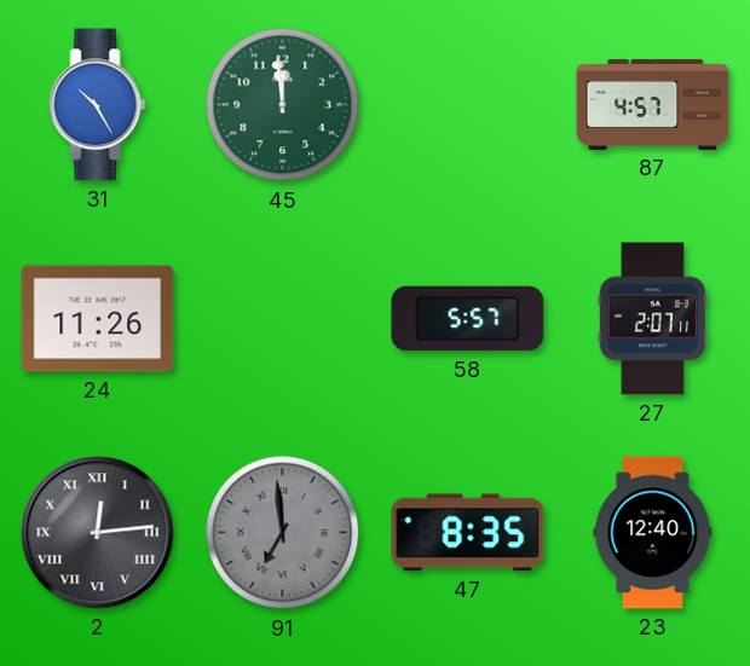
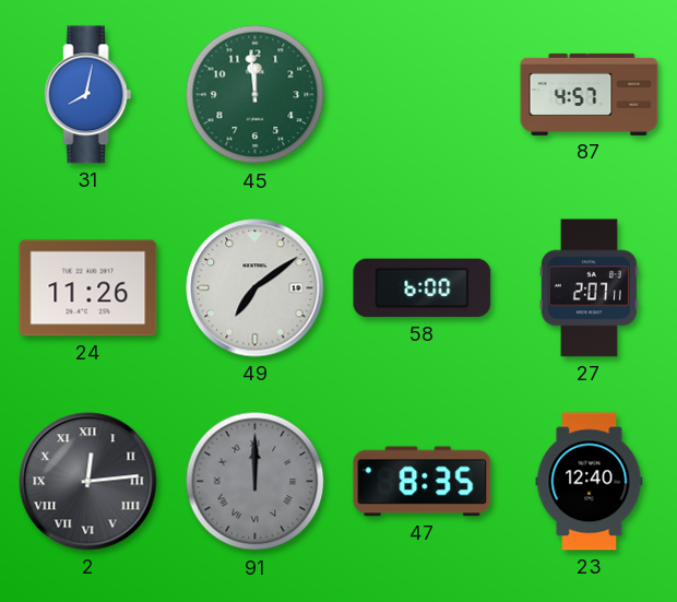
31: 10:25 -> 8:02 (88, 95)
49: none -> 7:09 (256, 288)
58: 5:57 -> 6:00 (423, 288)
91: 6:59 -> 12:00 (256, 482)
